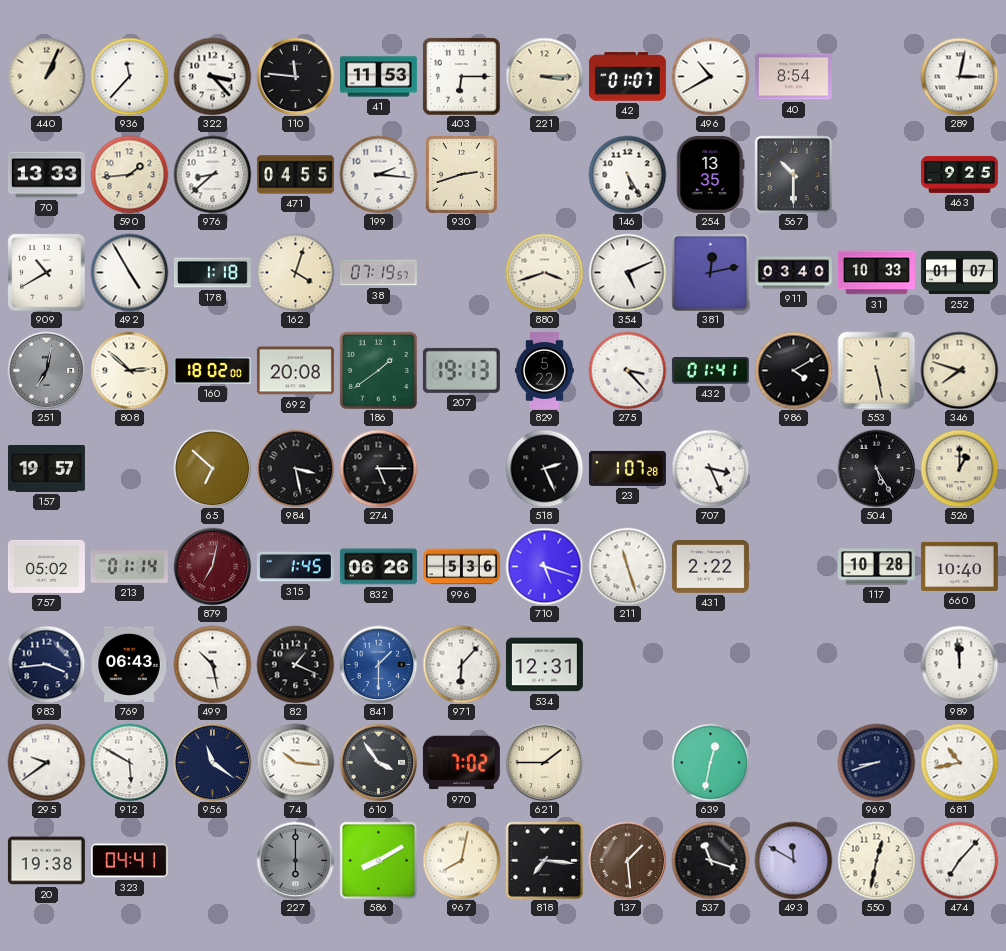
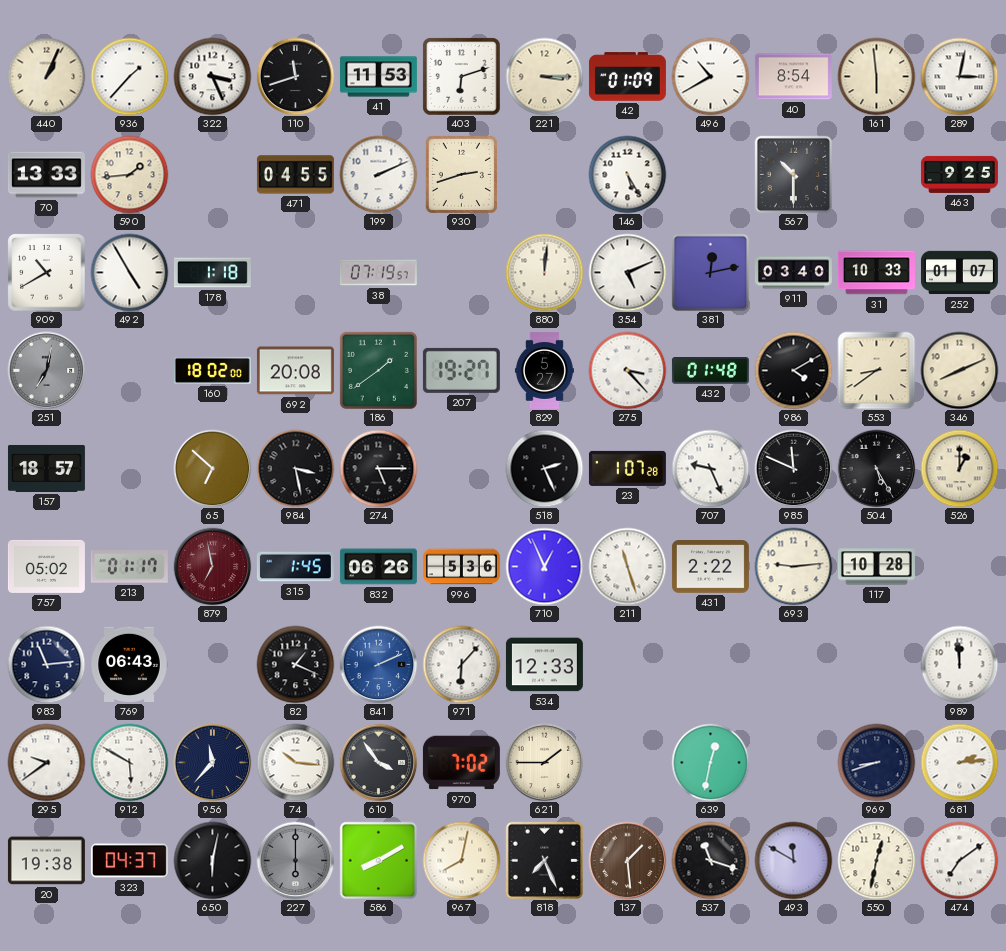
936: 11:37 -> 1:37 (129, 76)
322: 3:23 -> 3:26 (212, 76)
110: 11:46 -> 11:42 (295, 76)
403: 6:15 -> 6:12 (461, 76)
42: 01:07 -> 01:09 (627, 77)
161: none -> 5:59 (876, 76)
976: 8:38 -> none (212, 174)
199: 2:16 -> 2:11 (378, 174)
254: 13:35 -> none (711, 174)
162: 4:03 -> none (295, 272)
880: 3:42 -> 12:01 (544, 272)
808: 2:52 -> none (129, 370)
207: 19:13 -> 19:27 (461, 370)
829: 5:22 -> 5:27 (544, 370)
432: 01:41 -> 01:48 (710, 371)
553: 5:28 -> 8:39 (876, 370)
346: 7:48 -> 8:11 (959, 370)
157: 19:57 -> 18:57 (46, 468)
707: 3:26 -> 9:26 (710, 468)
985: none -> 11:49 (793, 468)
213: 01:14 -> 01:17 (129, 567)
879: 7:02 -> 6:58 (212, 566)
710: 5:18 -> 12:56 (544, 566)
693: none -> 9:14 (793, 566)
660: 10:40 -> none (959, 566)
983: 3:44 -> 11:14 (46, 664)
499: 10:28 -> none (212, 664)
841: 1:30 -> 2:11 (378, 664)
534: 12:31 -> 12:33 (544, 665)
956: 11:21 -> 11:37 (212, 762)
681: 10:43 -> 2:14 (959, 762)
323: 04:41 -> 04:37 (129, 861)
650: none -> 6:02 (212, 860)
818: 7:16 -> 7:26 (544, 860)
474: 7:07 -> 7:09 (959, 860)
